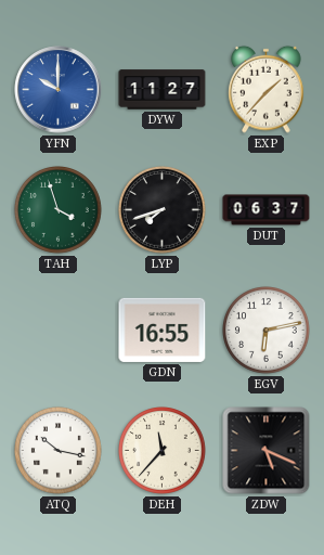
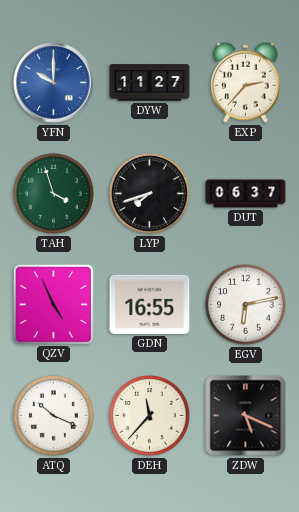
EXP: 1:37 -> 2:37 (246, 82)
QZV: none -> 4:56 (53, 304)
ATQ: 10:17 -> 10:19 (54, 416)
